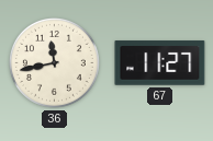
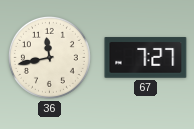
67: 11:27 -> 7:27 (146, 58)
